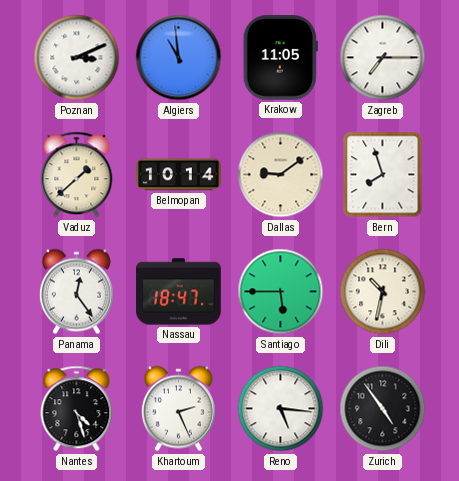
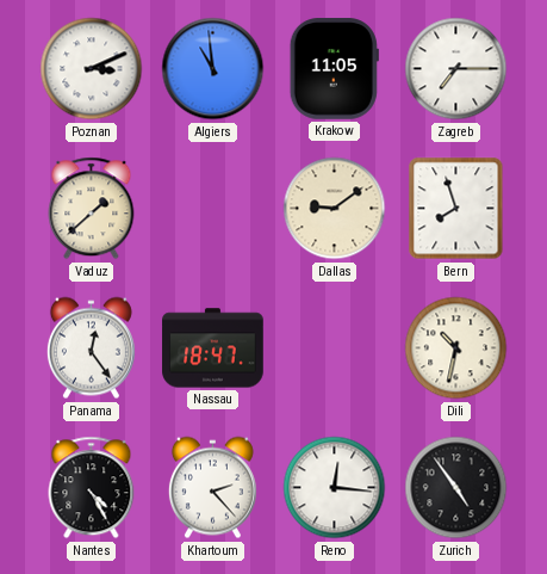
Belmopan: 10:14 -> none (179, 175)
Santiago: 5:45 -> none (281, 292)
Nantes: 4:27 -> 4:25 (92, 488)
Khartoum: 2:26 -> 2:23 (212, 488)
Reno: 5:16 -> 12:16 (335, 488)
